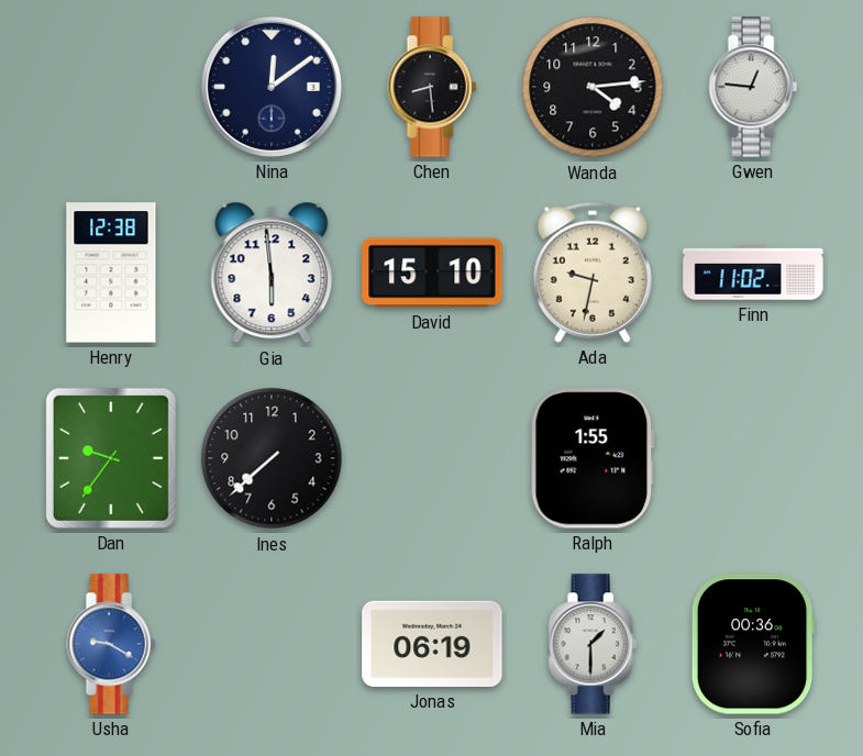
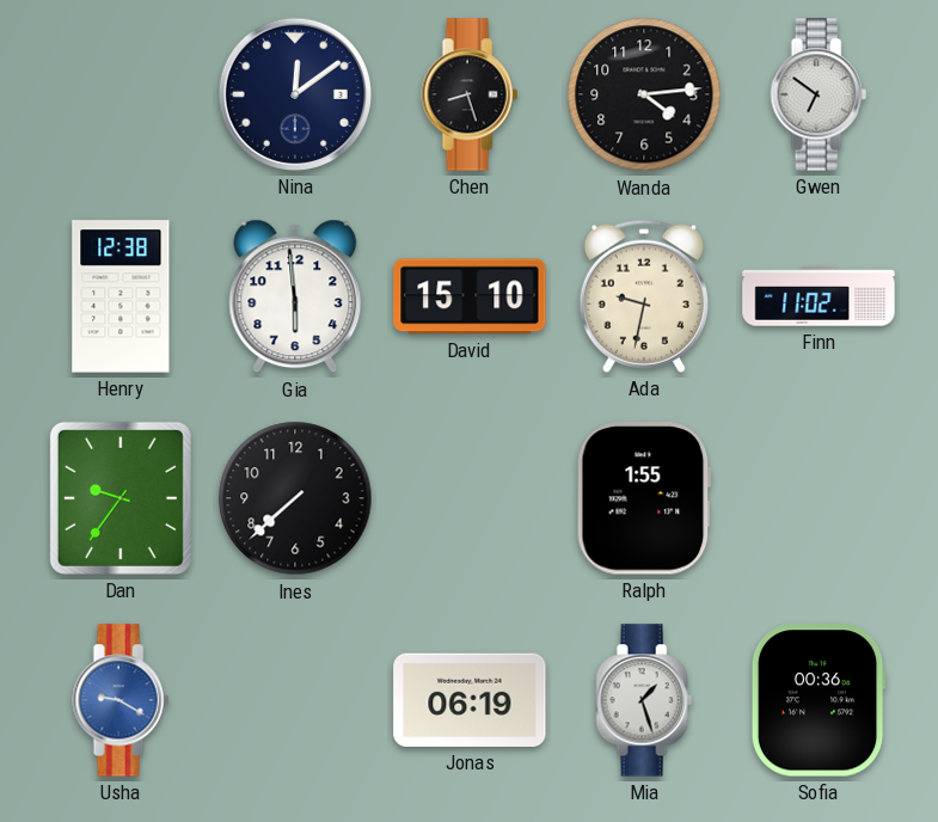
Chen: 8:29 -> 8:27 (470, 94)
Gwen: 12:46 -> 6:51 (819, 94)
Mia: 1:30 -> 1:27 (644, 700)
